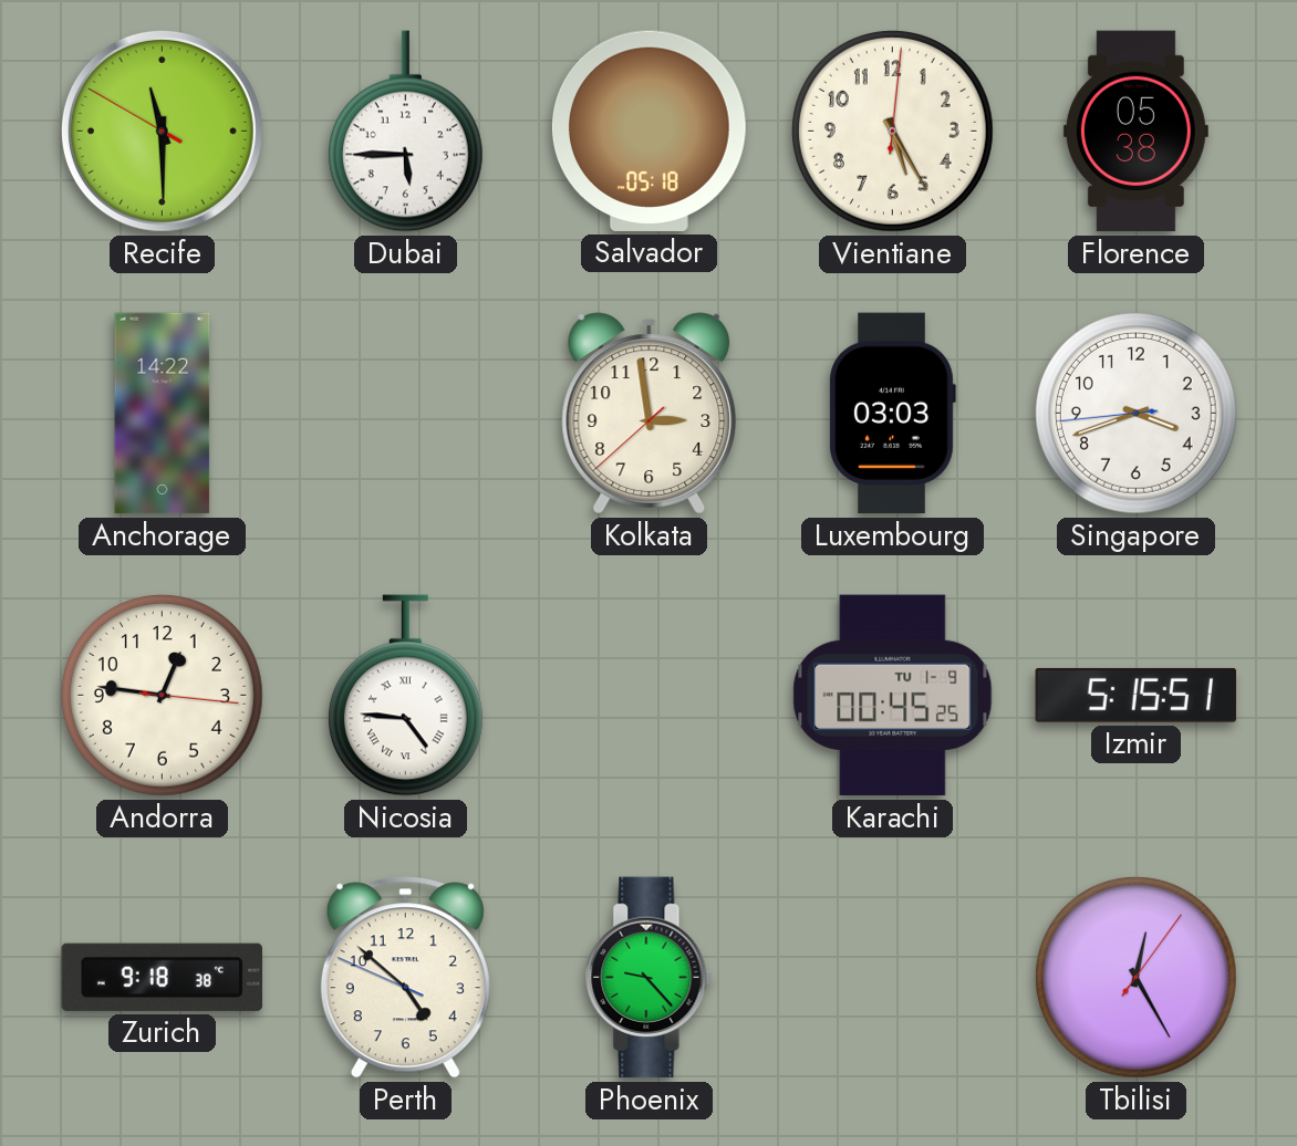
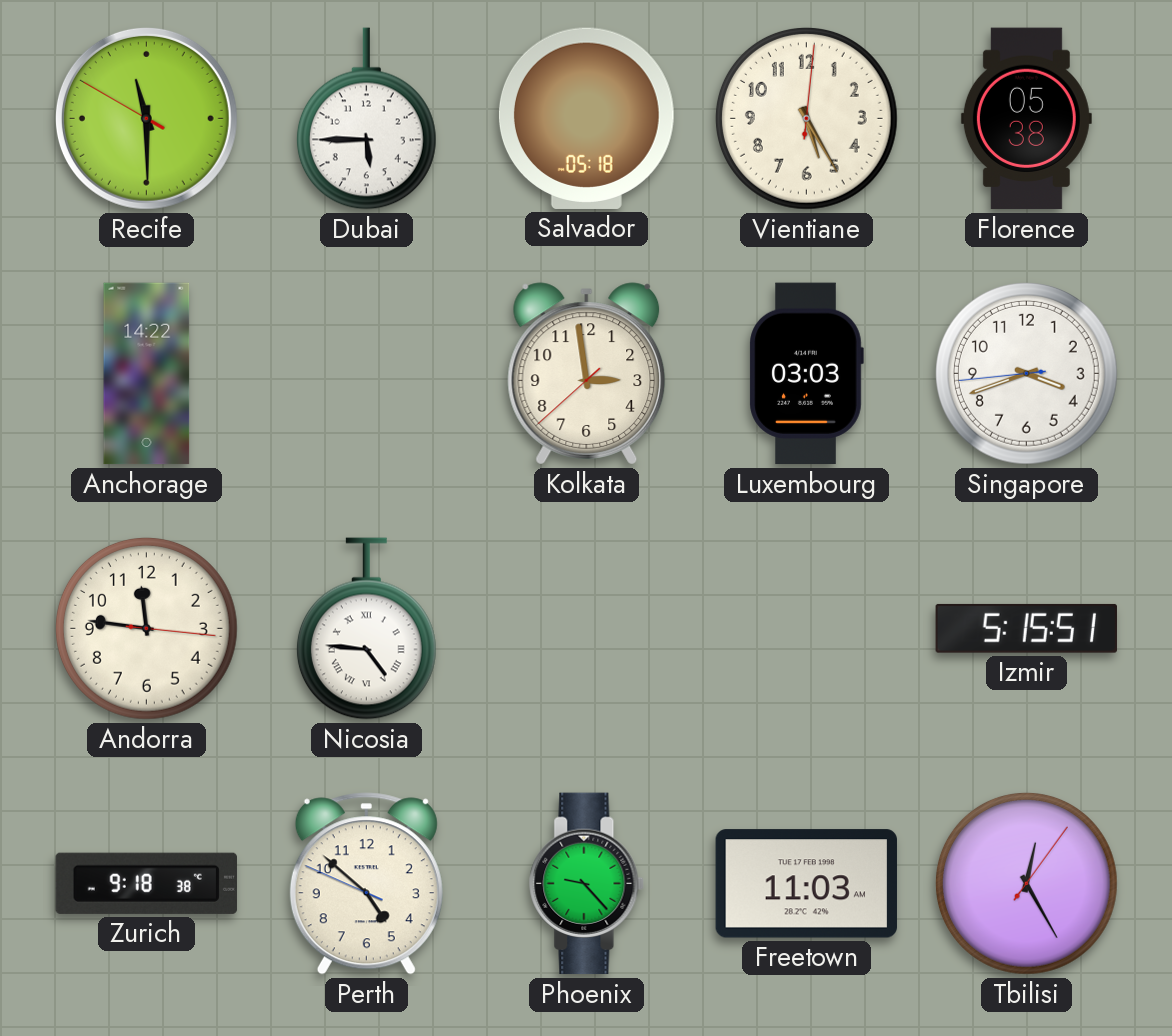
Andorra: 12:46 -> 11:46 (146, 628)
Karachi: 00:45 -> none (893, 696)
Freetown: none -> 11:03 (806, 884)
